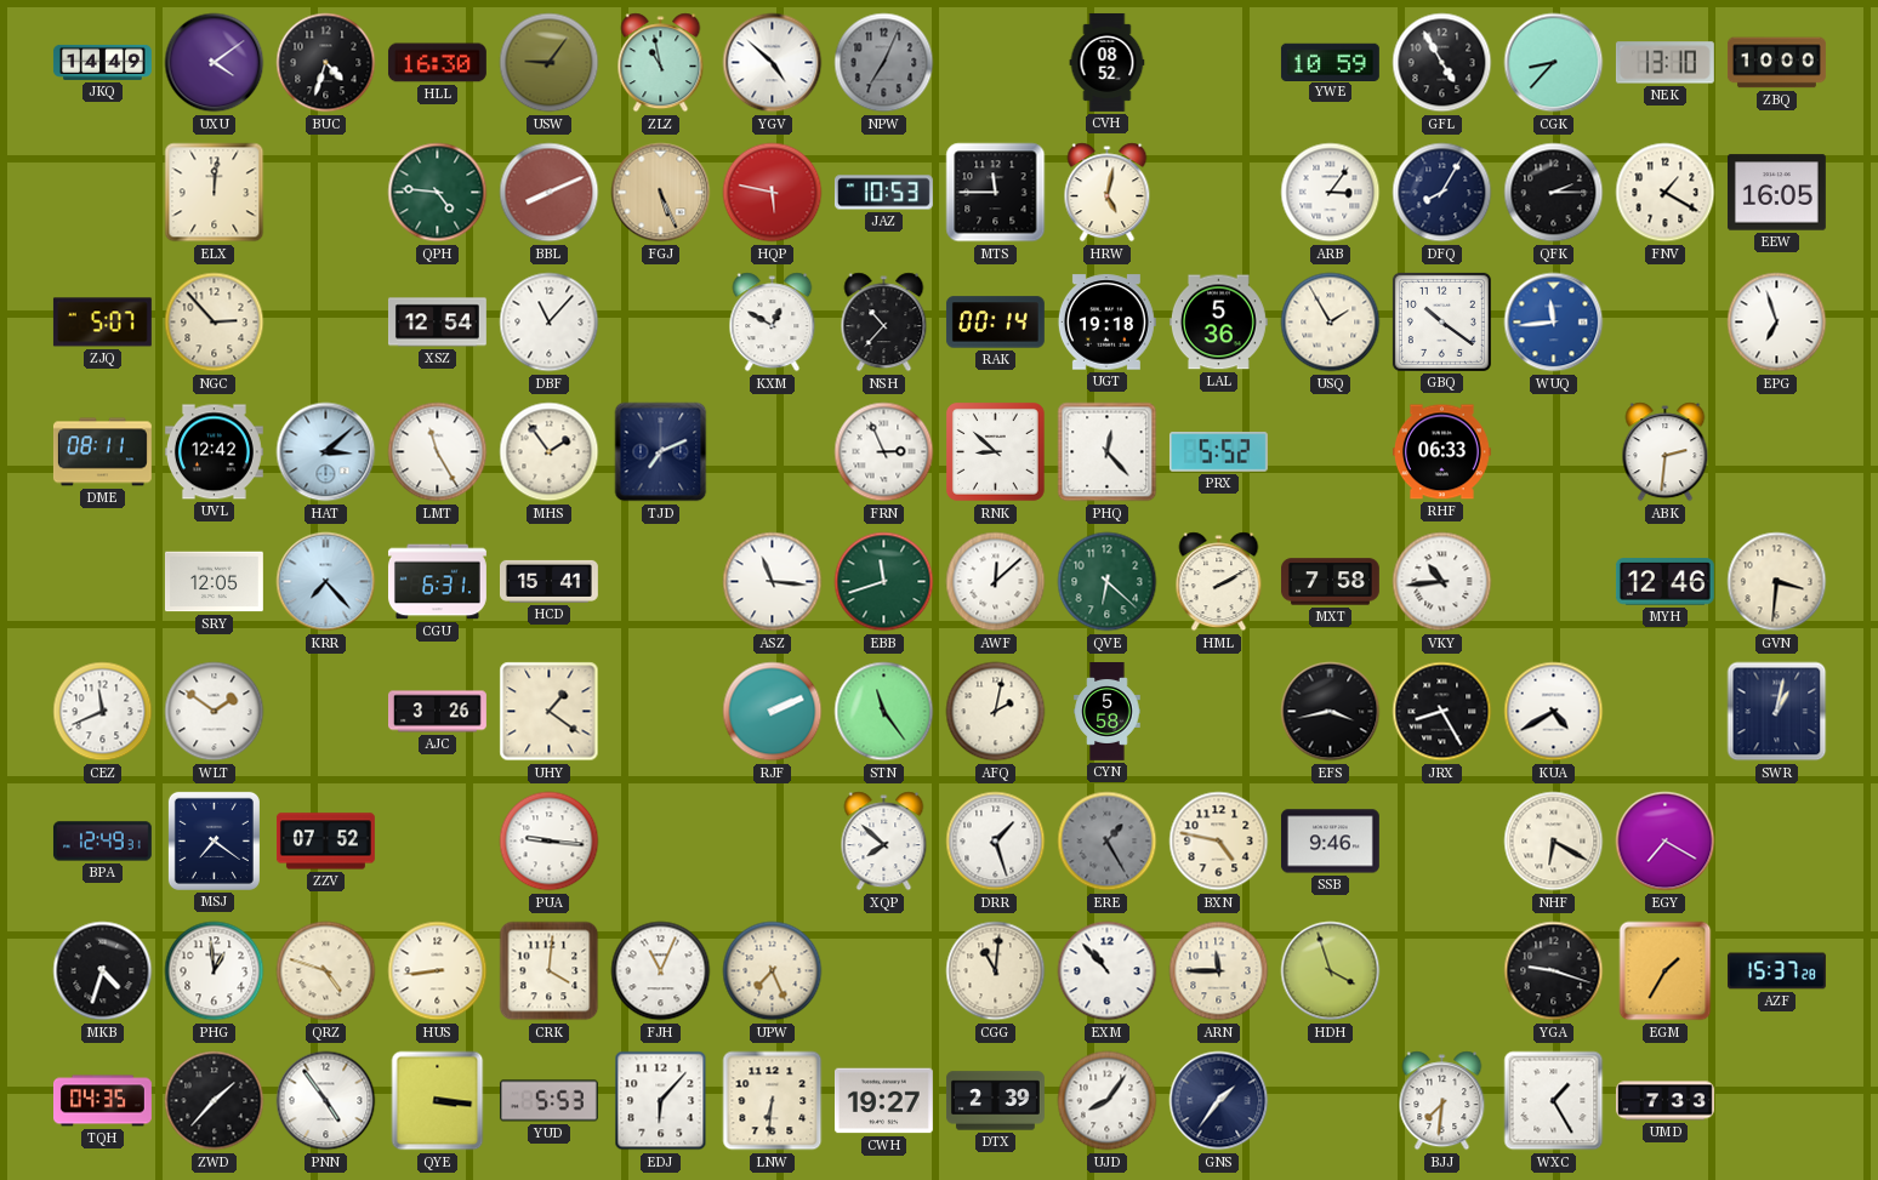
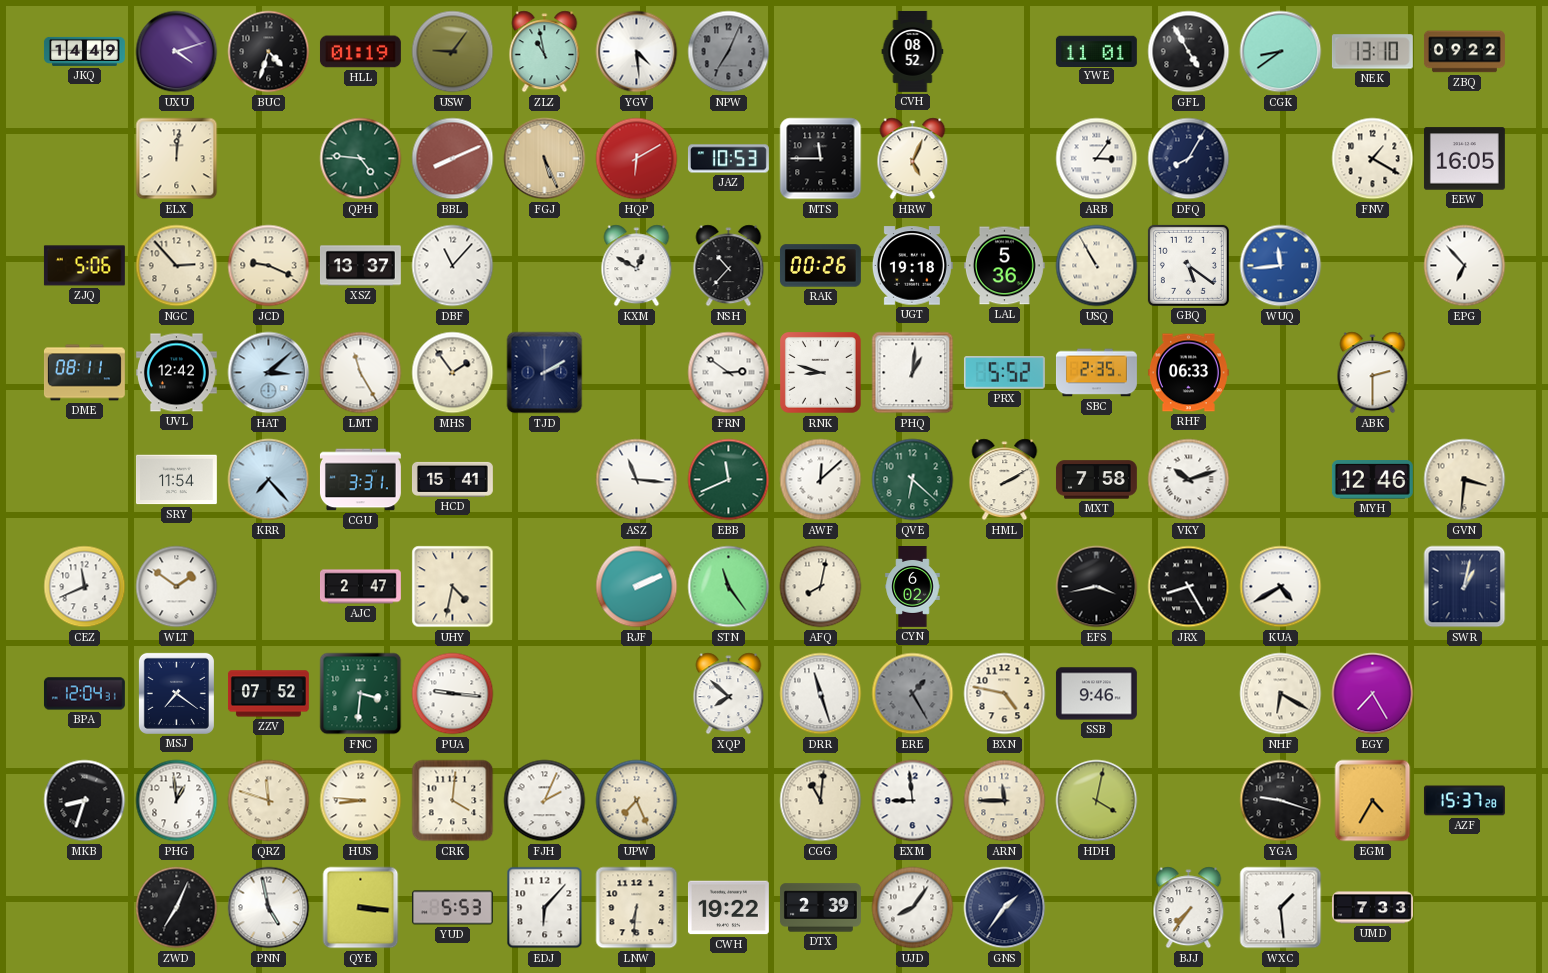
UXU: 4:09 -> 4:12 (177, 52)
HLL: 16:30 -> 01:19 (360, 52)
YGV: 4:52 -> 4:29 (637, 52)
YWE: 10:59 -> 11:01 (1096, 51)
CGK: 8:37 -> 8:39 (1281, 52)
ZBQ: 10:00 -> 09:22 (1464, 52)
HQP: 5:47 -> 6:10 (637, 159)
HRW: 5:02 -> 5:04 (913, 159)
QFK: 2:15 -> none (1554, 193)
ZJQ: 5:07 -> 5:06 (84, 266)
JCD: none -> 9:19 (269, 266)
XSZ: 12:54 -> 13:37 (360, 266)
RAK: 00:14 -> 00:26 (820, 266)
USQ: 1:55 -> 10:55 (1097, 266)
GBQ: 10:21 -> 5:21 (1188, 265)
EPG: 6:57 -> 6:53 (1465, 266)
TJD: 7:11 -> 2:10 (545, 373)
FRN: 2:56 -> 2:51 (729, 373)
RNK: 8:52 -> 8:48 (821, 373)
PHQ: 12:23 -> 1:01 (913, 373)
SBC: none -> 2:35 (1096, 373)
ABK: 2:31 -> 2:30 (1373, 373)
SRY: 12:05 -> 11:54 (176, 480)
CGU: 6:31 -> 3:31 (360, 480)
EBB: 11:42 -> 11:41 (729, 480)
VKY: 10:44 -> 10:12 (1189, 480)
AJC: 3:26 -> 2:47 (361, 587)
UHY: 1:21 -> 4:32 (453, 587)
AFQ: 2:02 -> 8:02 (821, 587)
CYN: 5:58 -> 6:02 (913, 587)
BPA: 12:49 -> 12:04 (84, 694)
FNC: none -> 3:31 (361, 694)
DRR: 1:27 -> 11:27 (821, 694)
EGY: 7:20 -> 7:25 (1373, 694)
MKB: 4:33 -> 8:33 (85, 801)
QRZ: 4:48 -> 11:48 (269, 801)
HUS: 8:44 -> 8:46 (361, 801)
FJH: 11:04 -> 2:04 (545, 801)
EXM: 10:53 -> 8:59 (913, 801)
HDH: 3:57 -> 4:02 (1097, 801)
EGM: 1:35 -> 4:35 (1373, 801)
TQH: 04:35 -> none (103, 1101)
ZWD: 1:37 -> 7:04 (177, 908)
PNN: 4:54 -> 4:58 (269, 908)
CWH: 19:27 -> 19:22 (728, 908)
BJJ: 7:31 -> 7:36 (1189, 908)
WXC: 1:25 -> 1:29 (1281, 908)
